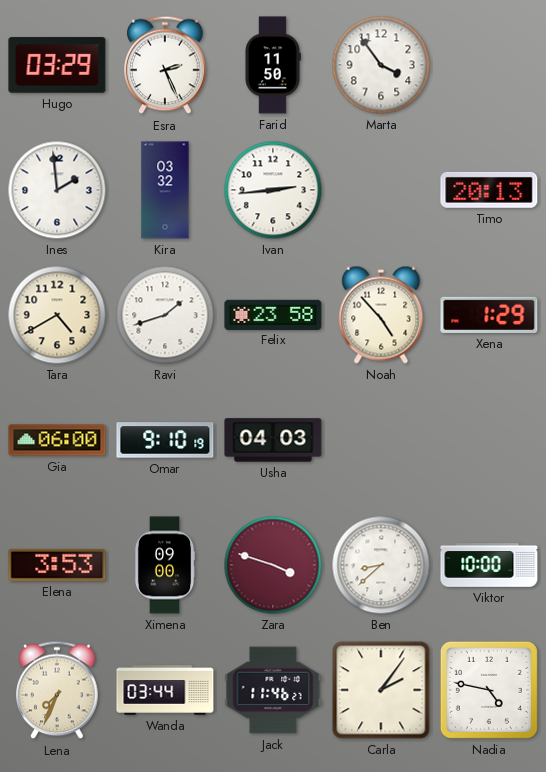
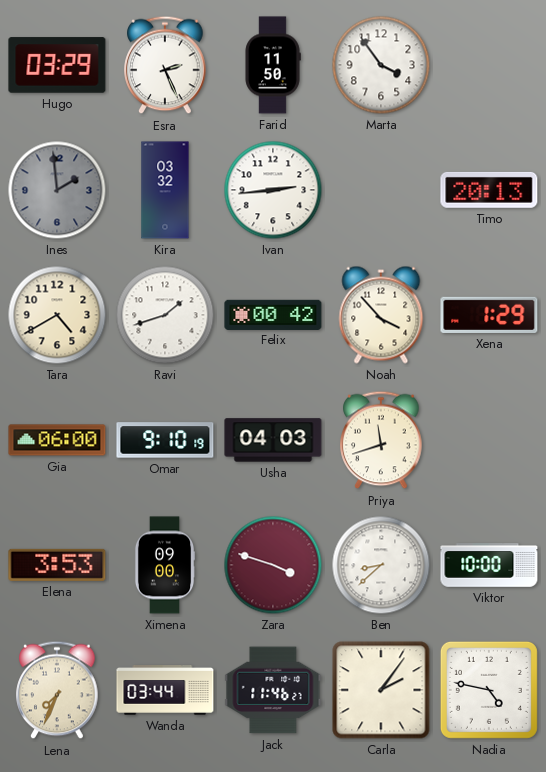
Ines dial: white -> grey (57, 190)
Felix: 23:58 -> 00:42 (273, 314)
Noah: 4:53 -> 3:53 (381, 315)
Priya: none -> 11:42 (381, 440)
